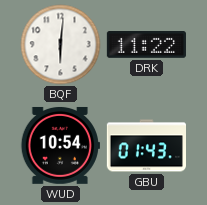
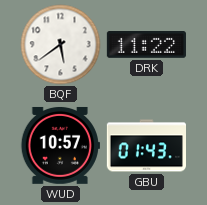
BQF: 6:01 -> 5:39 (61, 45)
WUD: 10:54 -> 10:57 (60, 145)
